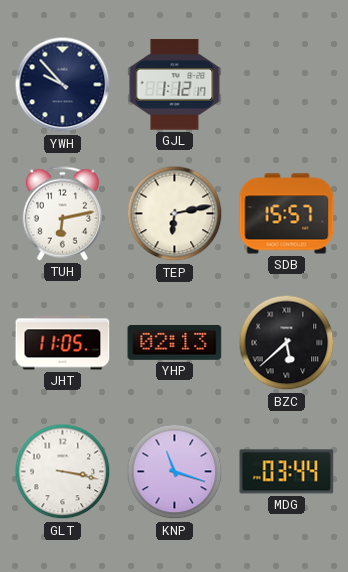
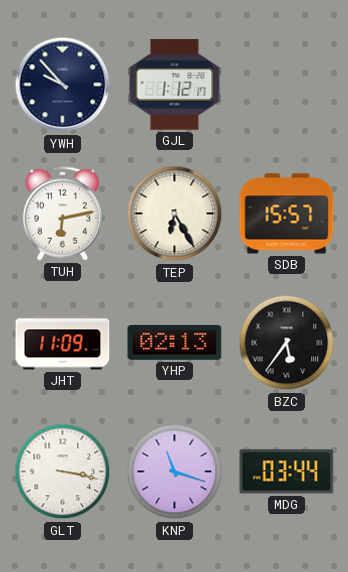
TEP: 6:13 -> 6:25 (175, 214)
JHT: 11:05 -> 11:09 (63, 343)
BZC: 5:38 -> 5:36 (287, 343)
